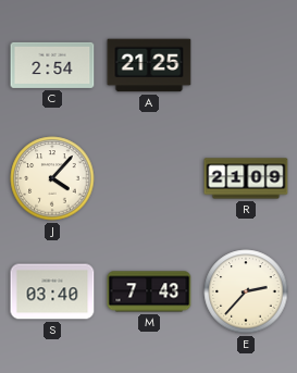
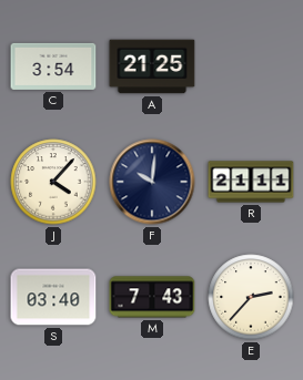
C: 2:54 -> 3:54 (53, 66)
F: none -> 10:01 (152, 182)
R: 21:09 -> 21:11 (251, 182)
